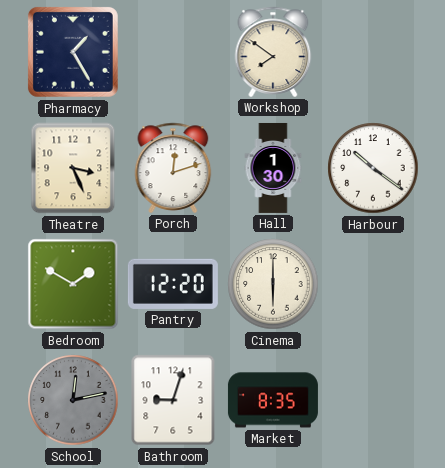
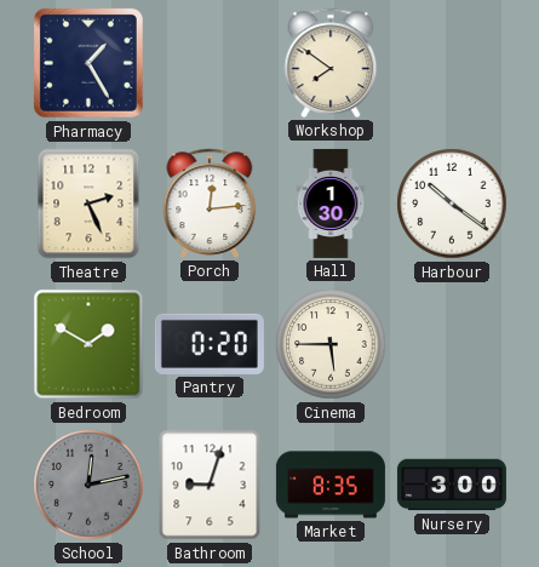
Theatre: 3:26 -> 2:26 (88, 204)
Porch: 12:12 -> 12:14 (210, 204)
Pantry: 12:20 -> 0:20 (210, 344)
Cinema: 6:00 -> 5:45 (331, 344)
Nursery: none -> 3:00 (452, 485)
